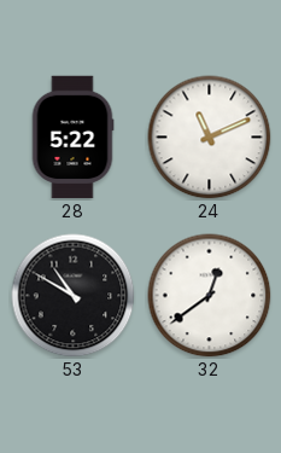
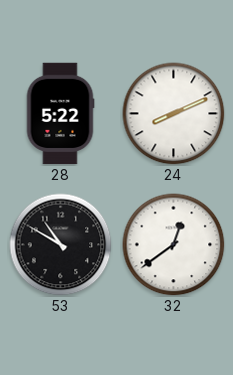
24: 11:11 -> 8:11 (174, 114)
